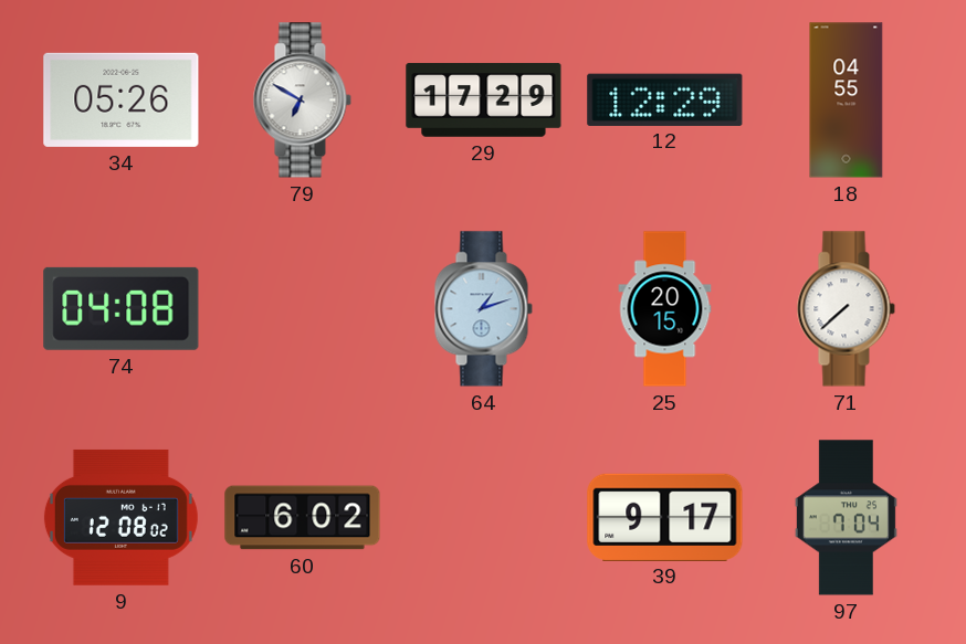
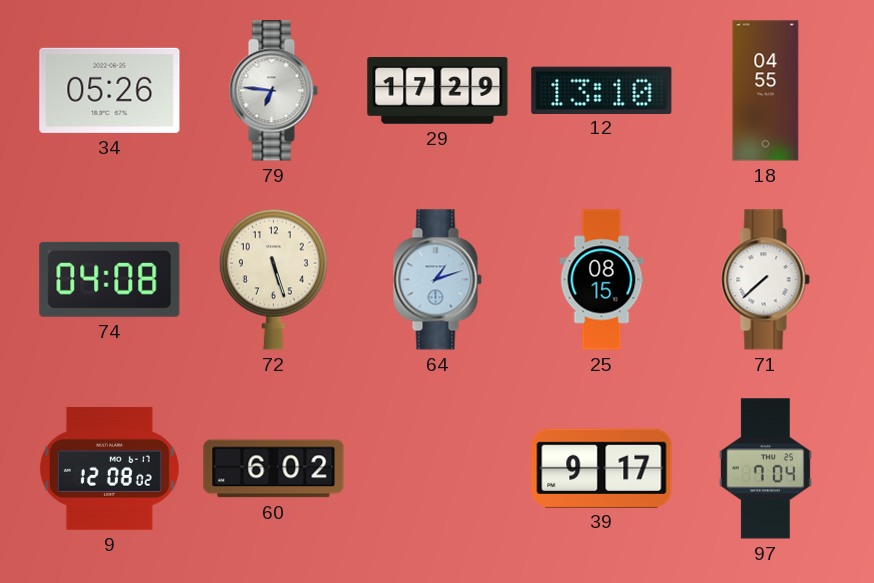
79: 6:50 -> 6:46 (273, 91)
12: 12:29 -> 13:10 (602, 90)
72: none -> 5:27 (273, 279)
25: 20:15 -> 08:15 (602, 280)
